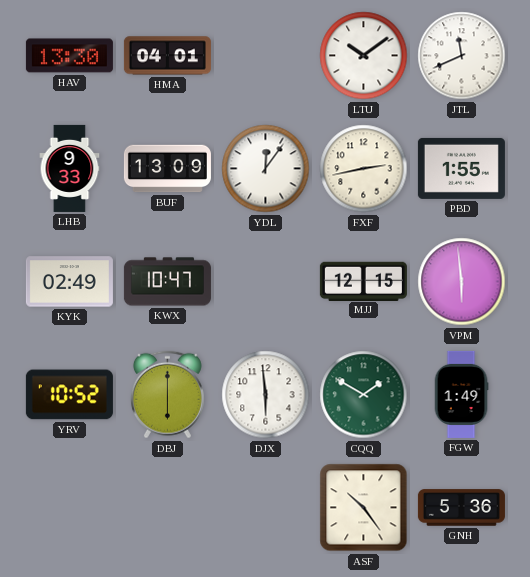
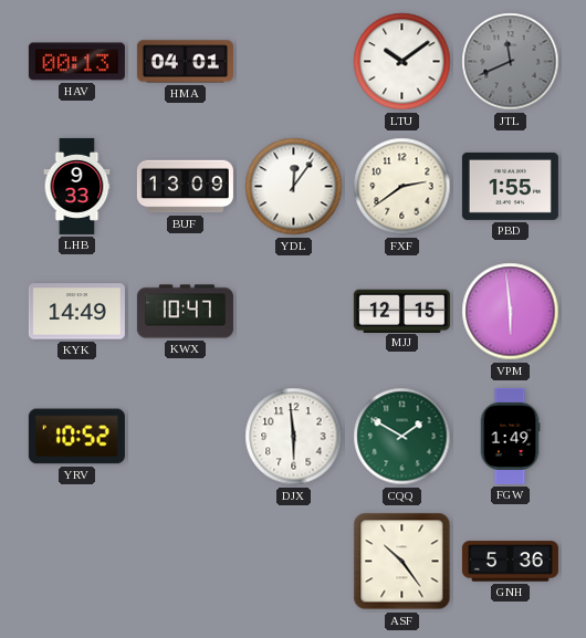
HAV: 13:30 -> 00:13 (76, 62)
JTL dial: white -> grey (511, 62)
FXF: 2:43 -> 2:39 (402, 187)
KYK: 02:49 -> 14:49 (76, 312)
DBJ: 6:00 -> none (167, 395)
